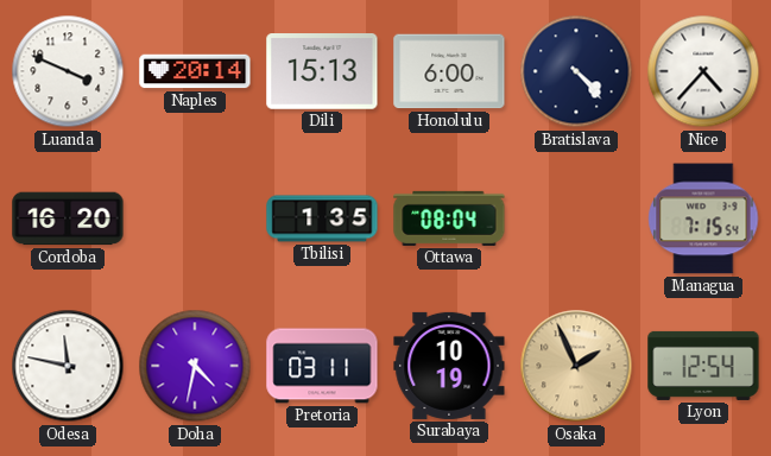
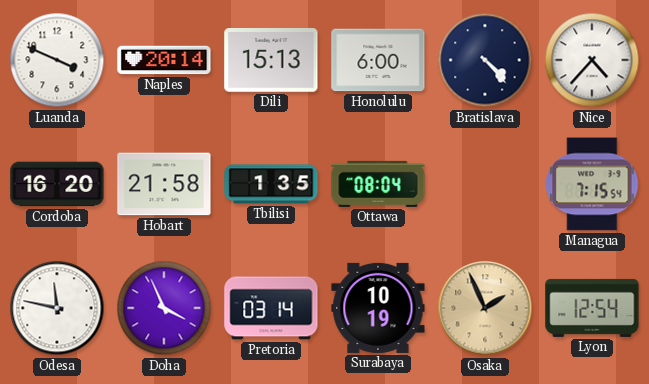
Hobart: none -> 21:58 (164, 184)
Doha: 4:32 -> 3:56 (164, 308)
Pretoria: 03:11 -> 03:14 (271, 308)
